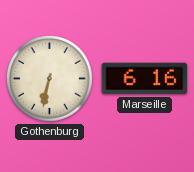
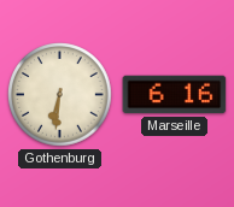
Gothenburg: 6:32 -> 6:31 (60, 95)
